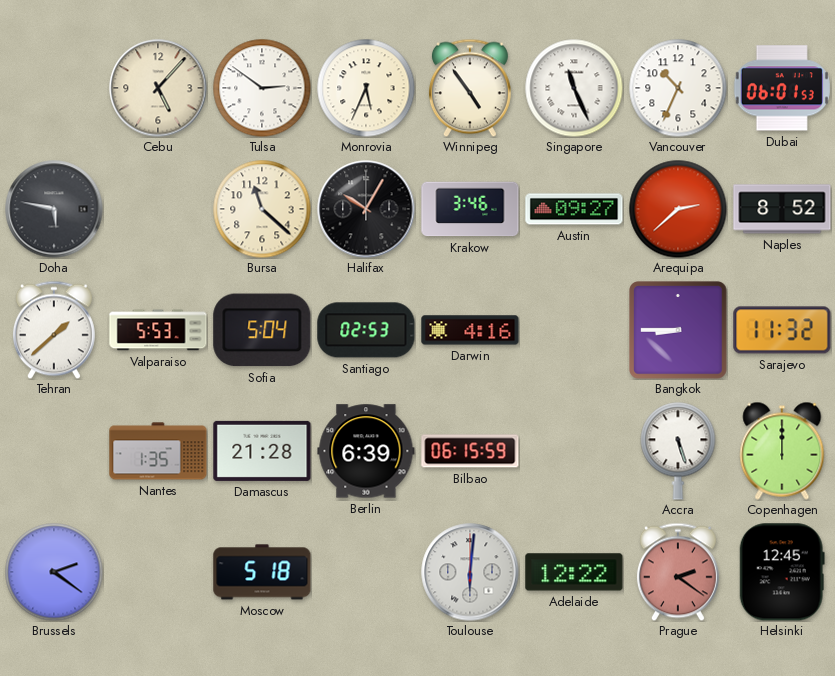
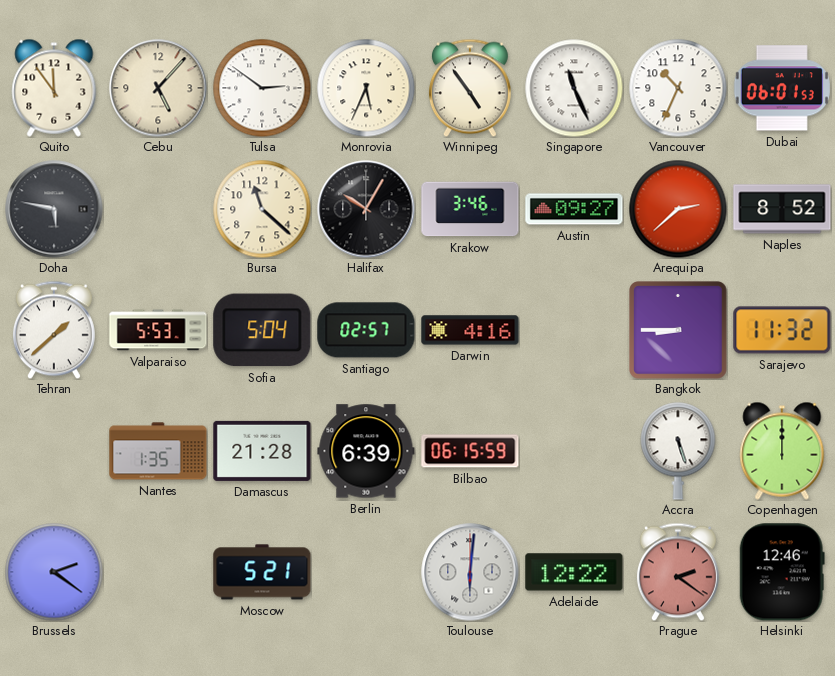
Quito: none -> 11:54 (54, 88)
Santiago: 02:53 -> 02:57 (366, 330)
Moscow: 5:18 -> 5:21 (262, 572)
Helsinki: 12:45 -> 12:46 (782, 572)
